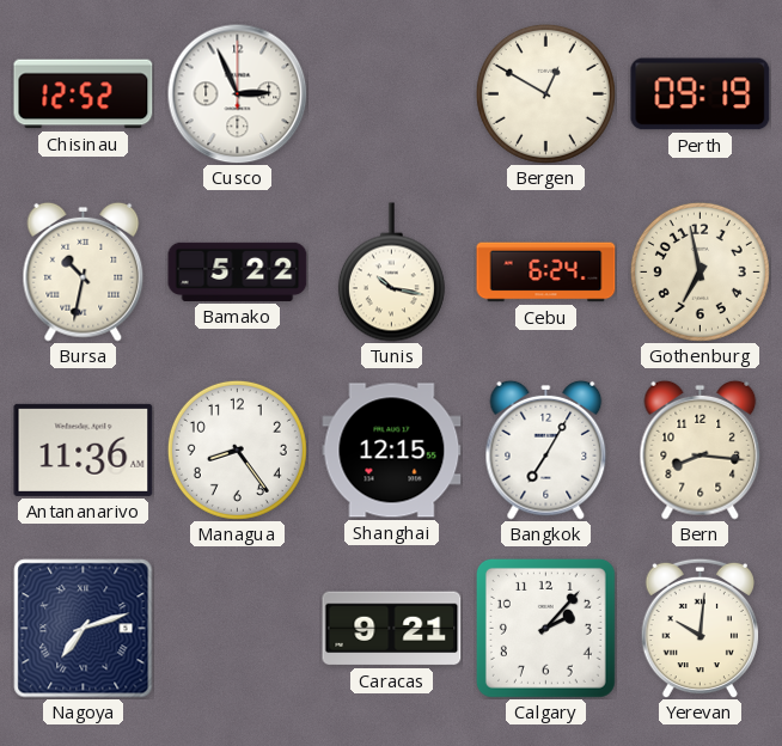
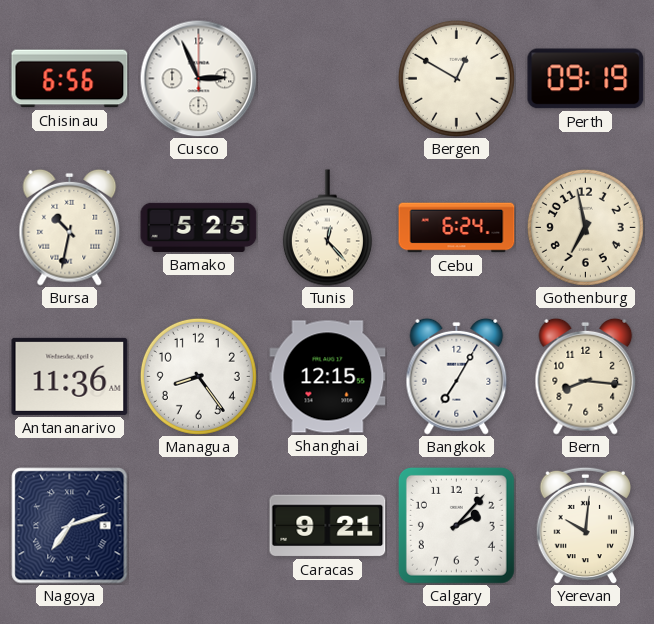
Chisinau: 12:52 -> 6:56 (70, 79)
Bamako: 5:22 -> 5:25 (199, 227)
Tunis: 10:17 -> 12:23 (327, 228)
